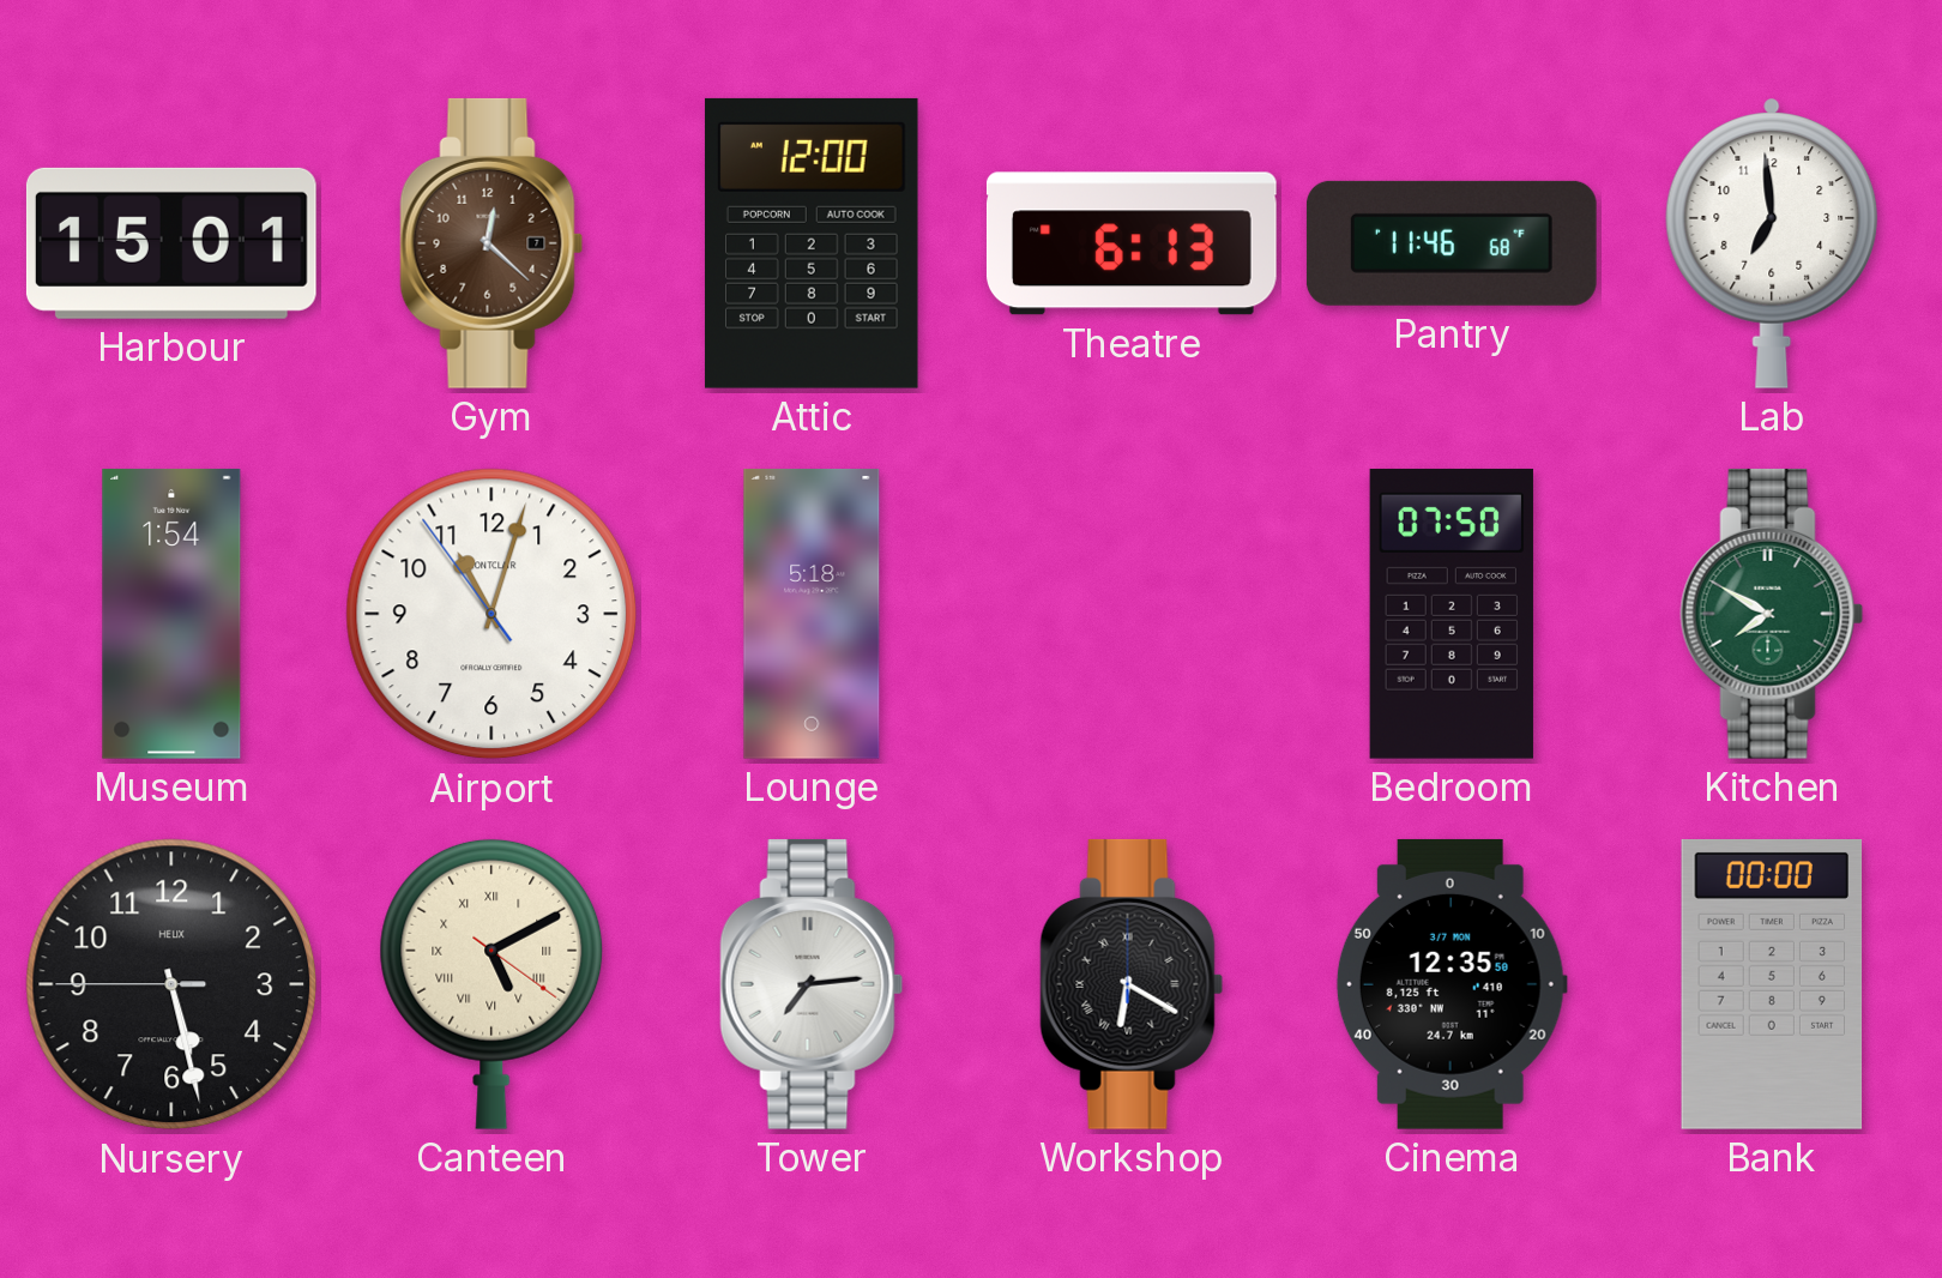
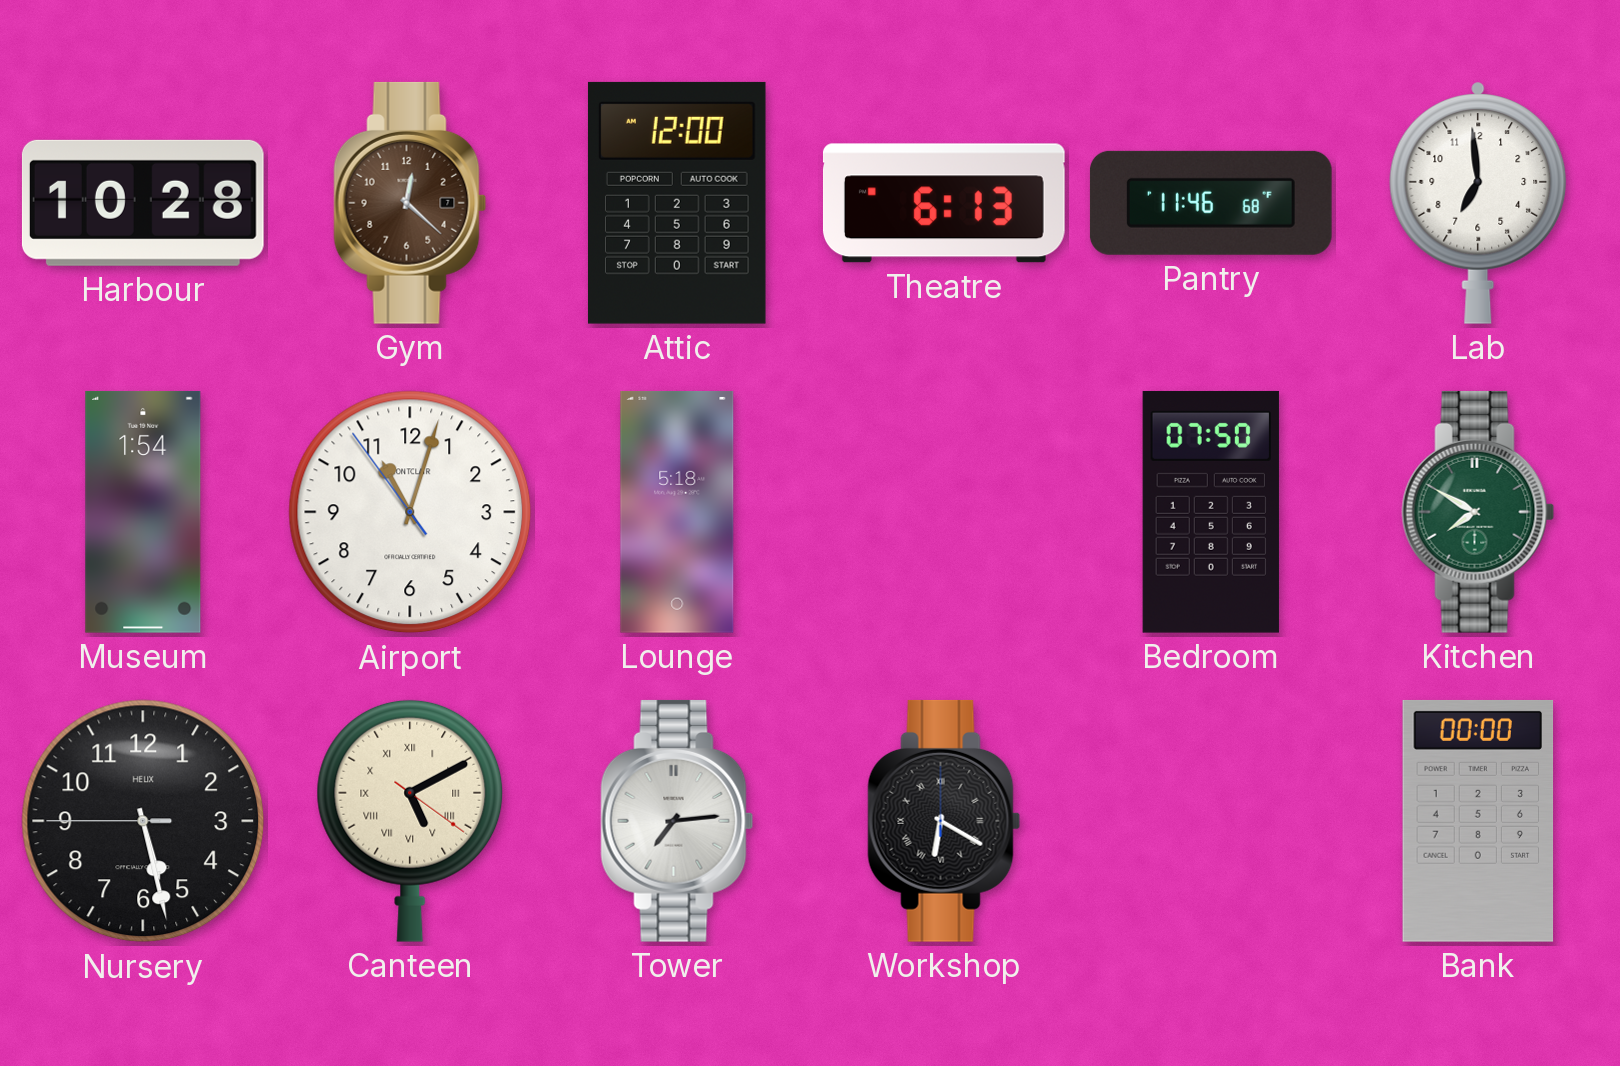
Harbour: 15:01 -> 10:28 (143, 203)
Cinema: 12:35 -> none (1452, 984)
